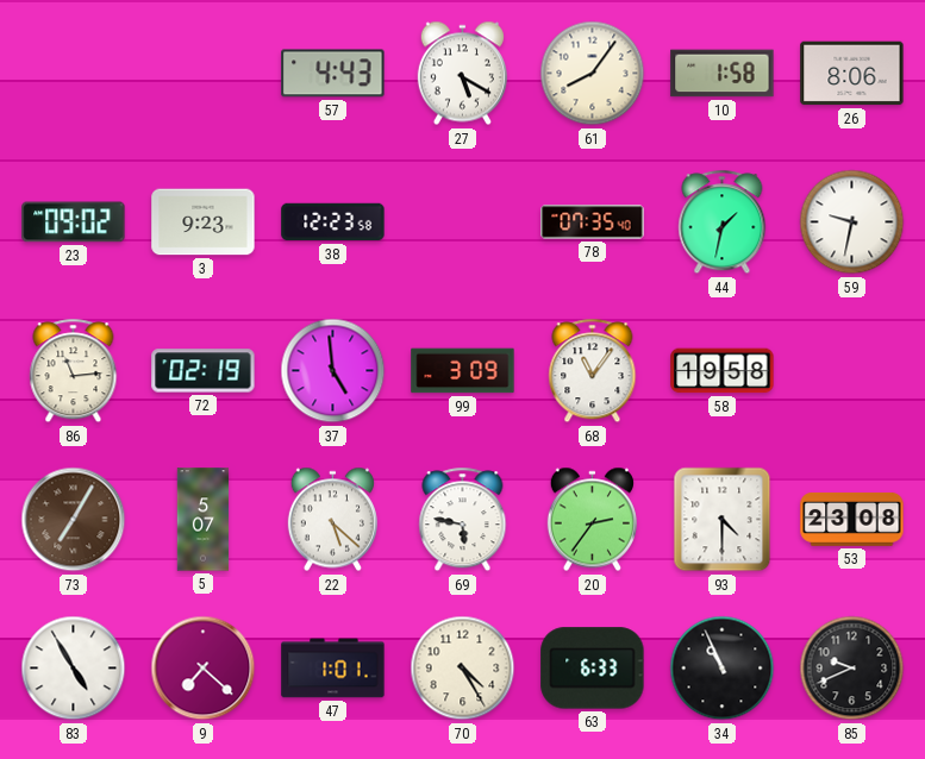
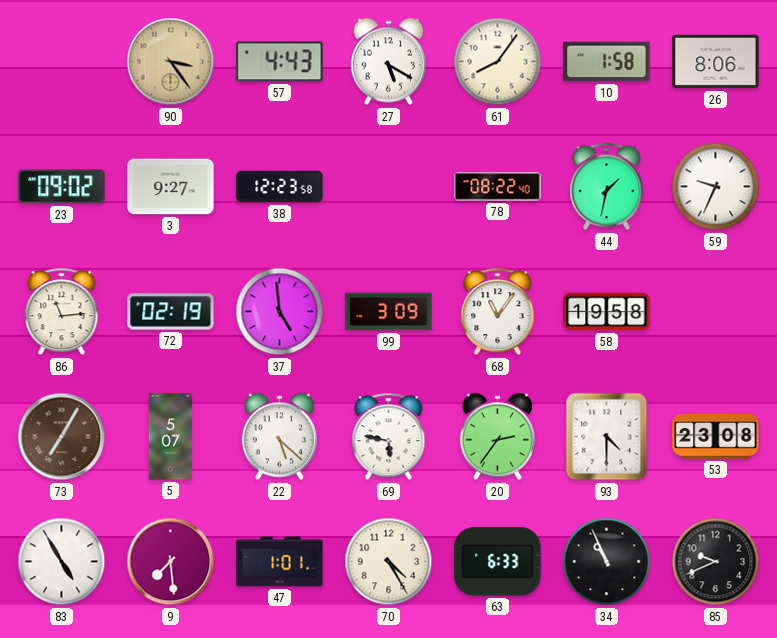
90: none -> 3:24 (171, 62)
3: 9:23 -> 9:27 (171, 187)
78: 07:35 -> 08:22 (498, 187)
59: 9:32 -> 9:34 (716, 187)
9: 7:22 -> 7:29 (171, 562)
